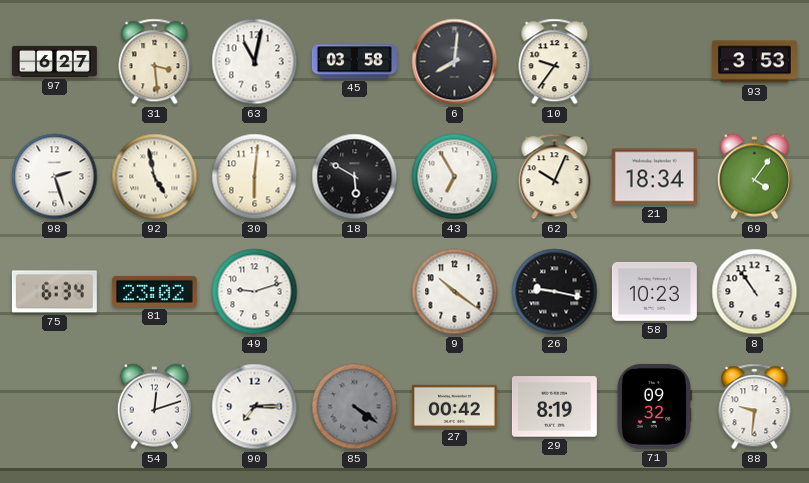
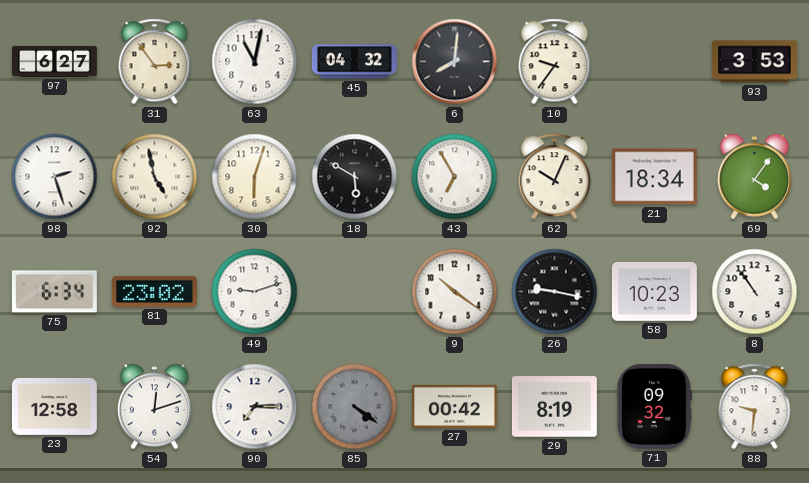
31: 3:29 -> 2:54 (155, 62)
45: 03:58 -> 04:32 (354, 62)
30: 6:01 -> 6:03 (255, 177)
23: none -> 12:58 (54, 406)
